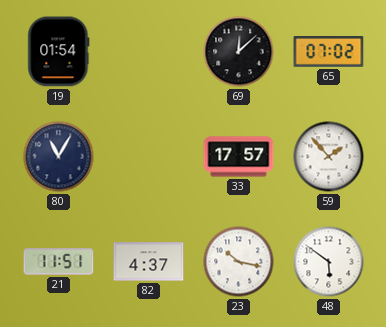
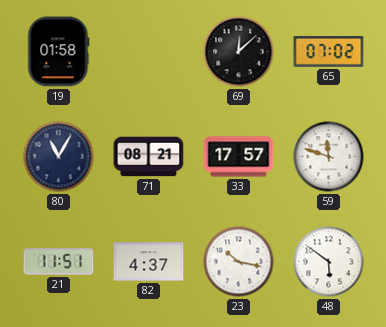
19: 01:54 -> 01:58 (59, 52)
71: none -> 08:21 (149, 157)
59: 1:53 -> 11:48 (329, 157)
